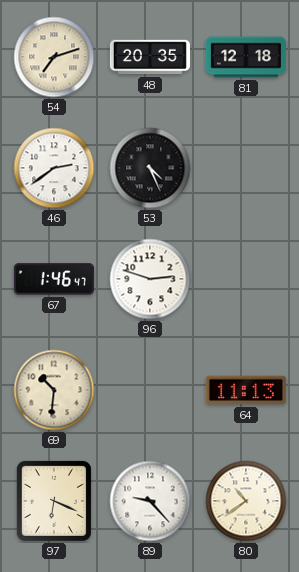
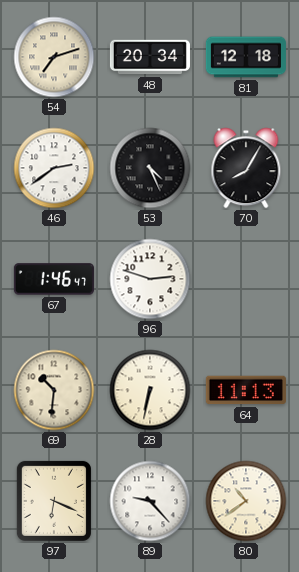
48: 20:35 -> 20:34 (150, 57)
70: none -> 8:05 (246, 168)
28: none -> 6:32 (150, 390)
